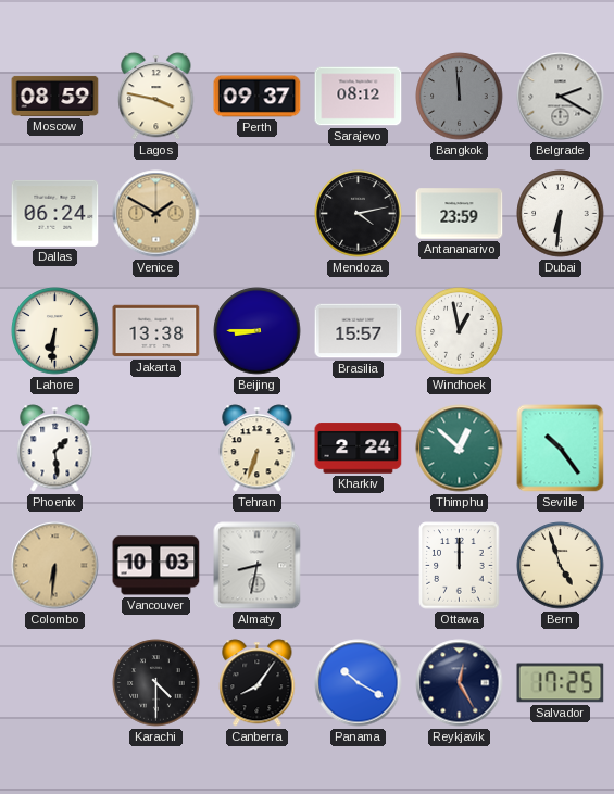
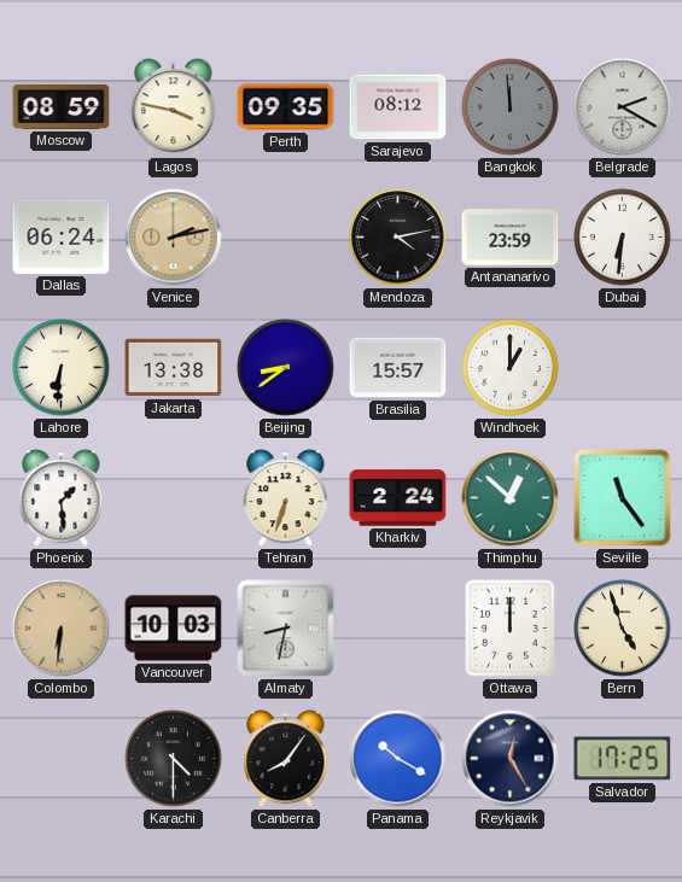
Perth: 09:37 -> 09:35 (286, 107)
Venice: 1:50 -> 2:13 (174, 238)
Beijing: 8:45 -> 8:39 (286, 368)
Windhoek: 12:58 -> 1:00 (511, 368)
Seville: 10:24 -> 11:24 (623, 498)
